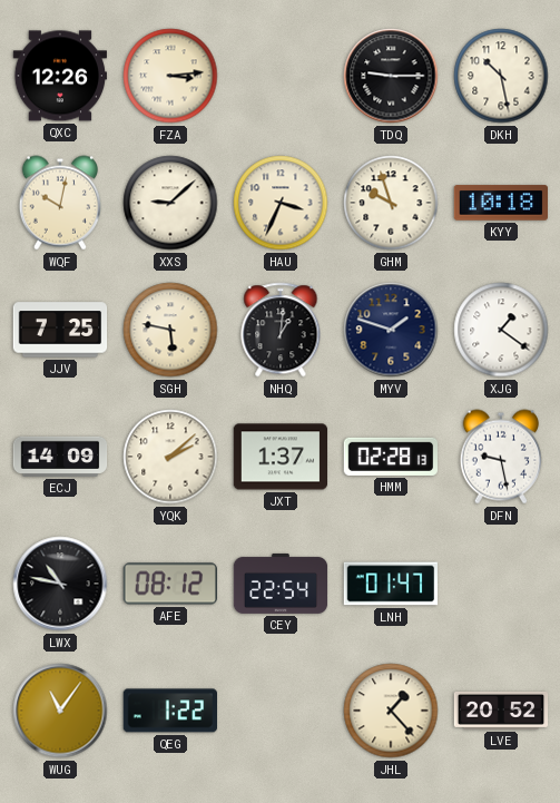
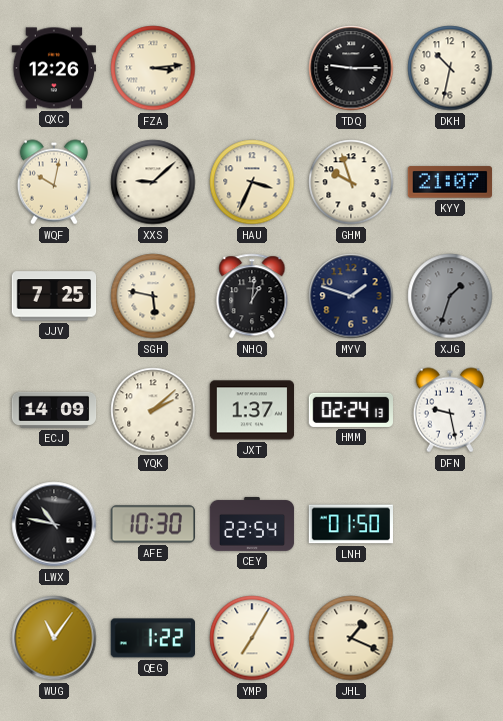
DKH: 10:28 -> 10:32 (450, 68)
KYY: 10:18 -> 21:07 (449, 182)
XJG: 1:21 -> 1:33 (450, 296)
XJG dial: white -> grey (450, 296)
HMM: 02:28 -> 02:24 (350, 410)
AFE: 08:12 -> 10:30 (152, 524)
LNH: 01:47 -> 01:50 (350, 524)
YMP: none -> 7:05 (252, 638)
JHL: 1:23 -> 1:19 (351, 638)
LVE: 20:52 -> none (501, 712)
